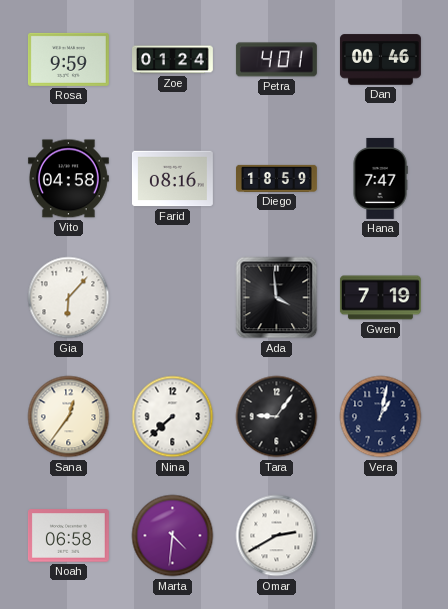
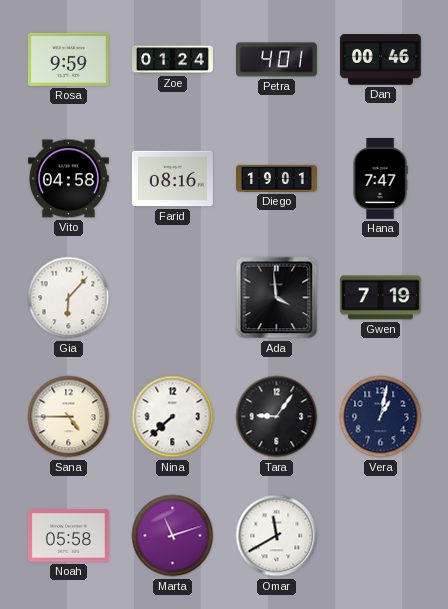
Diego: 18:59 -> 19:01 (277, 178)
Sana: 12:36 -> 4:45 (69, 417)
Noah: 06:58 -> 05:58 (68, 536)
Marta: 4:31 -> 11:12 (173, 536)
Omar: 2:40 -> 11:40 (277, 536)
